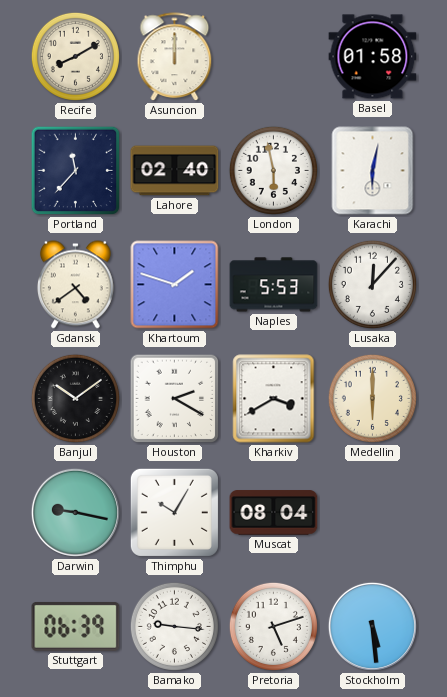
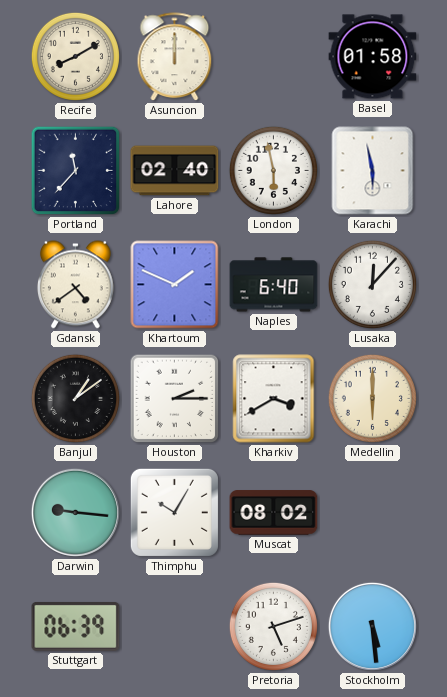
Karachi: 6:02 -> 5:58 (373, 171)
Khartoum: 1:48 -> 1:49 (175, 285)
Naples: 5:53 -> 6:40 (274, 285)
Banjul: 10:09 -> 1:09 (75, 398)
Houston: 2:20 -> 2:15 (175, 399)
Darwin: 9:17 -> 9:16 (75, 512)
Muscat: 08:04 -> 08:02 (274, 513)
Bamako: 9:16 -> none (174, 626)
